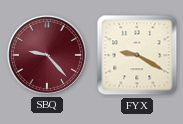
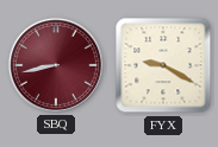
SBQ: 9:23 -> 8:43 (56, 65)
